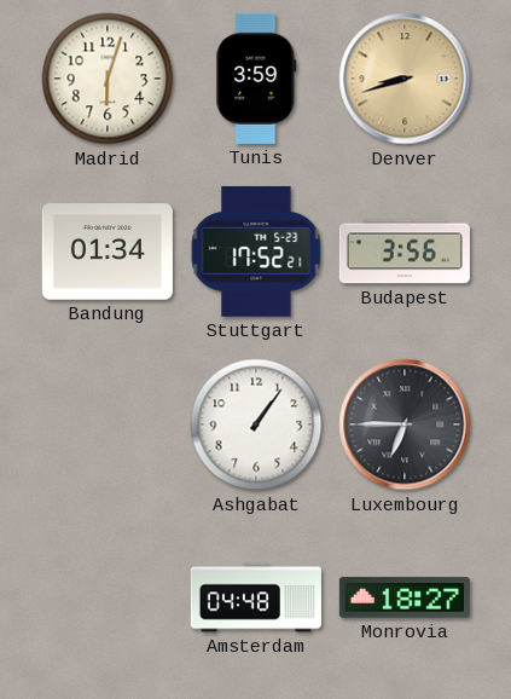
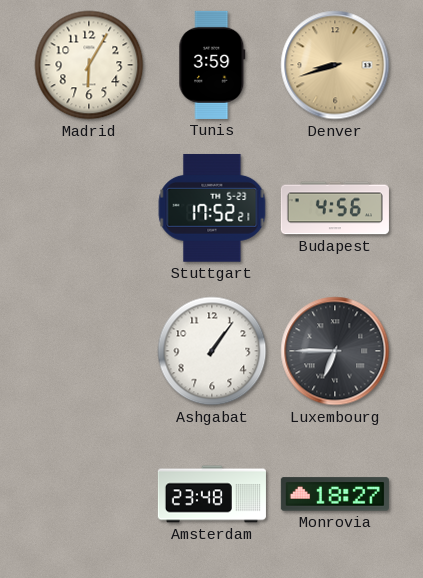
Madrid: 6:03 -> 6:05 (89, 65)
Bandung: 01:34 -> none (108, 252)
Budapest: 3:56 -> 4:56 (335, 208)
Amsterdam: 04:48 -> 23:48 (212, 494)
